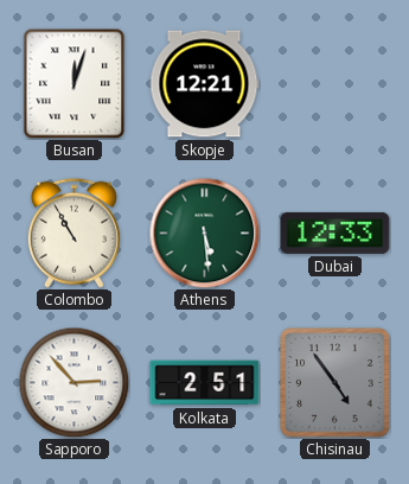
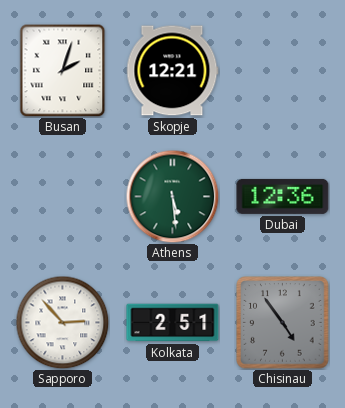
Busan: 12:03 -> 2:03 (63, 70)
Colombo: 10:55 -> none (74, 233)
Dubai: 12:33 -> 12:36 (283, 196)
